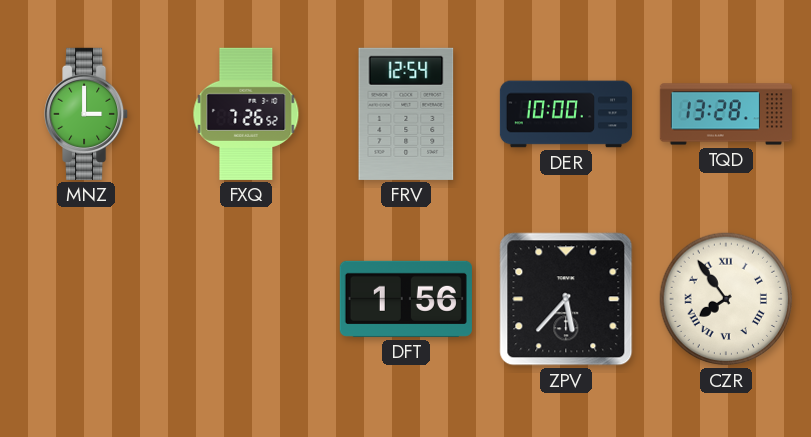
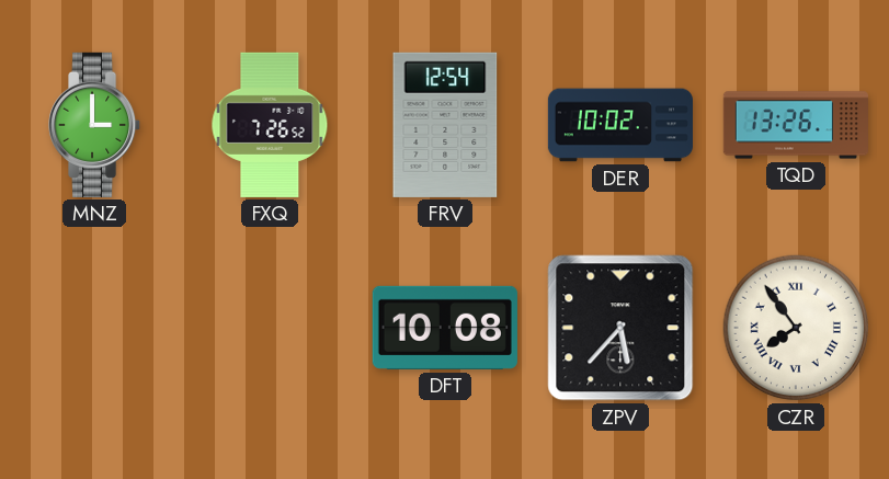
DER: 10:00 -> 10:02 (619, 125)
TQD: 13:28 -> 13:26 (796, 125)
DFT: 1:56 -> 10:08 (445, 328)
